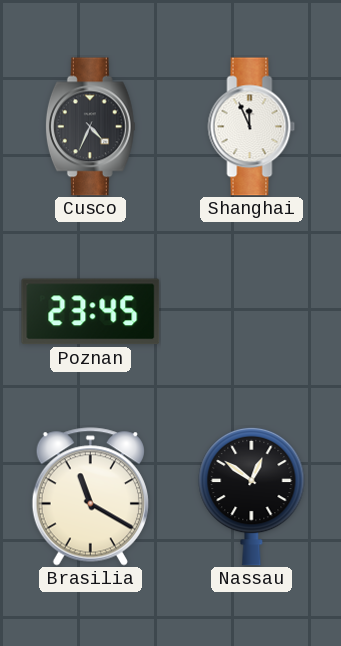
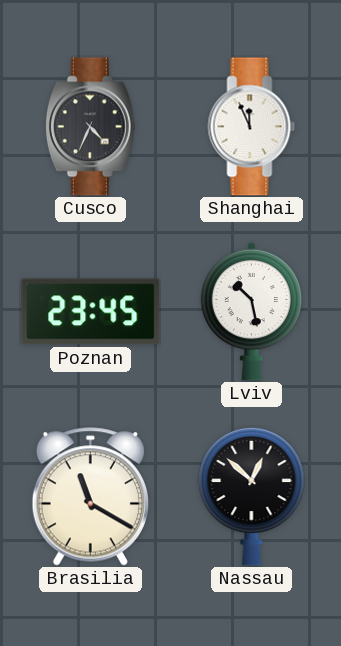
Lviv: none -> 10:28 (251, 311)
Nassau: 12:51 -> 12:52 (252, 496)
